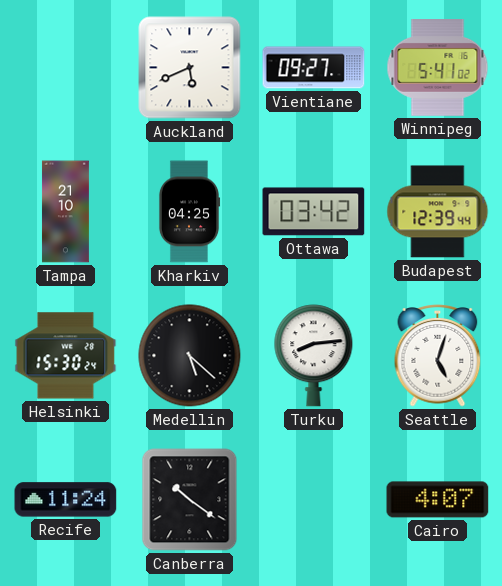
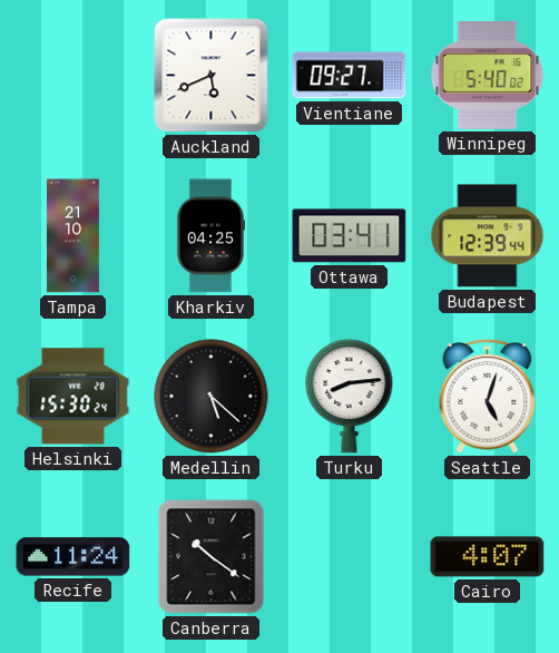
Winnipeg: 5:41 -> 5:40 (488, 76)
Ottawa: 03:42 -> 03:41 (350, 236)
